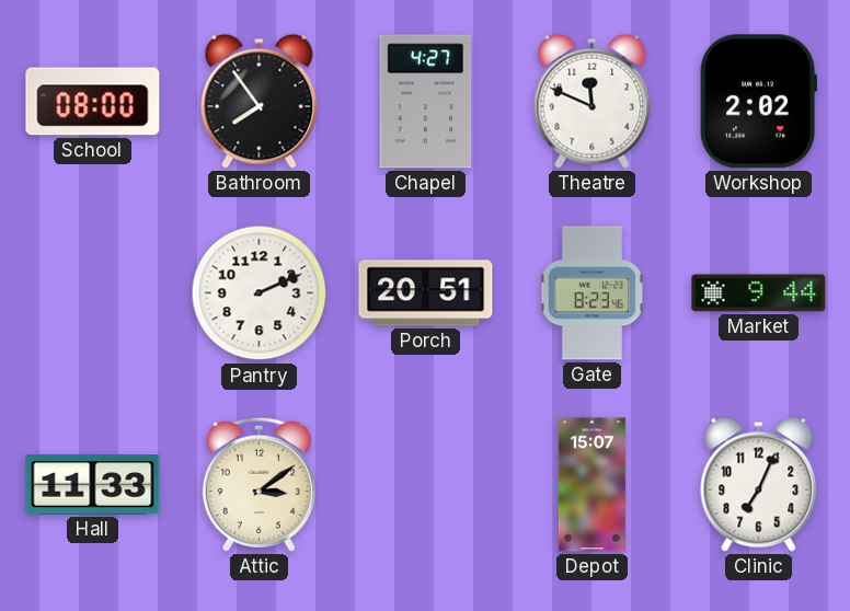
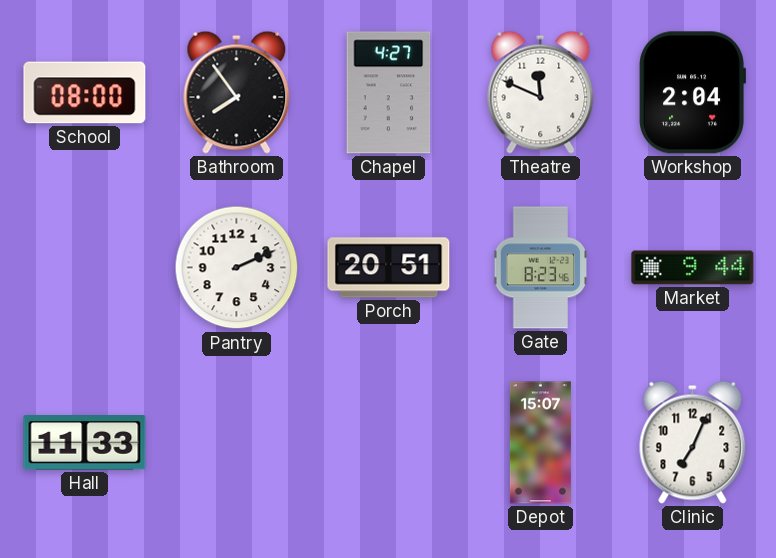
Workshop: 2:02 -> 2:04 (692, 93)
Attic: 3:09 -> none (259, 484)
